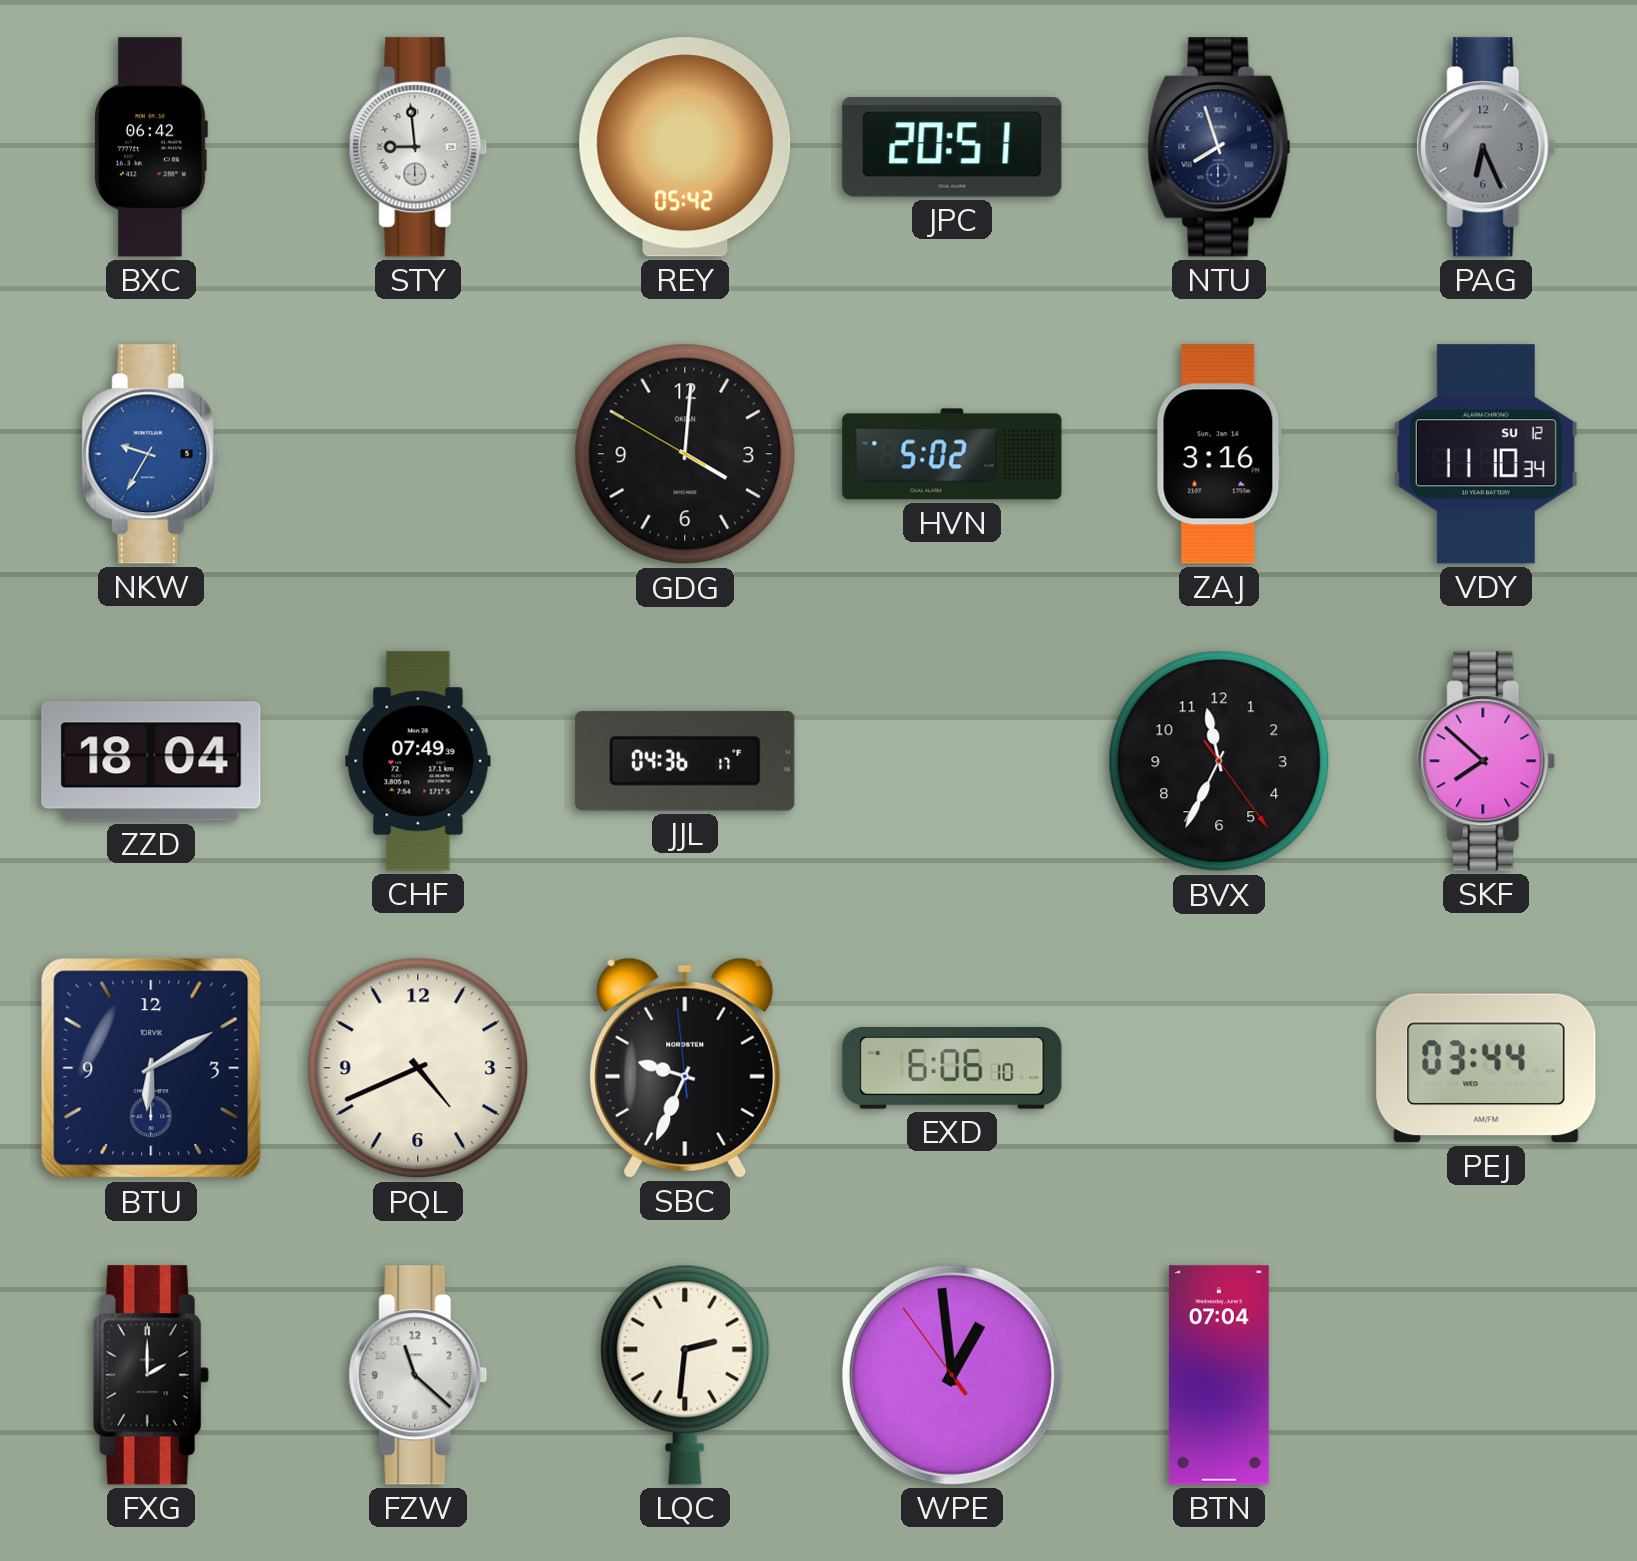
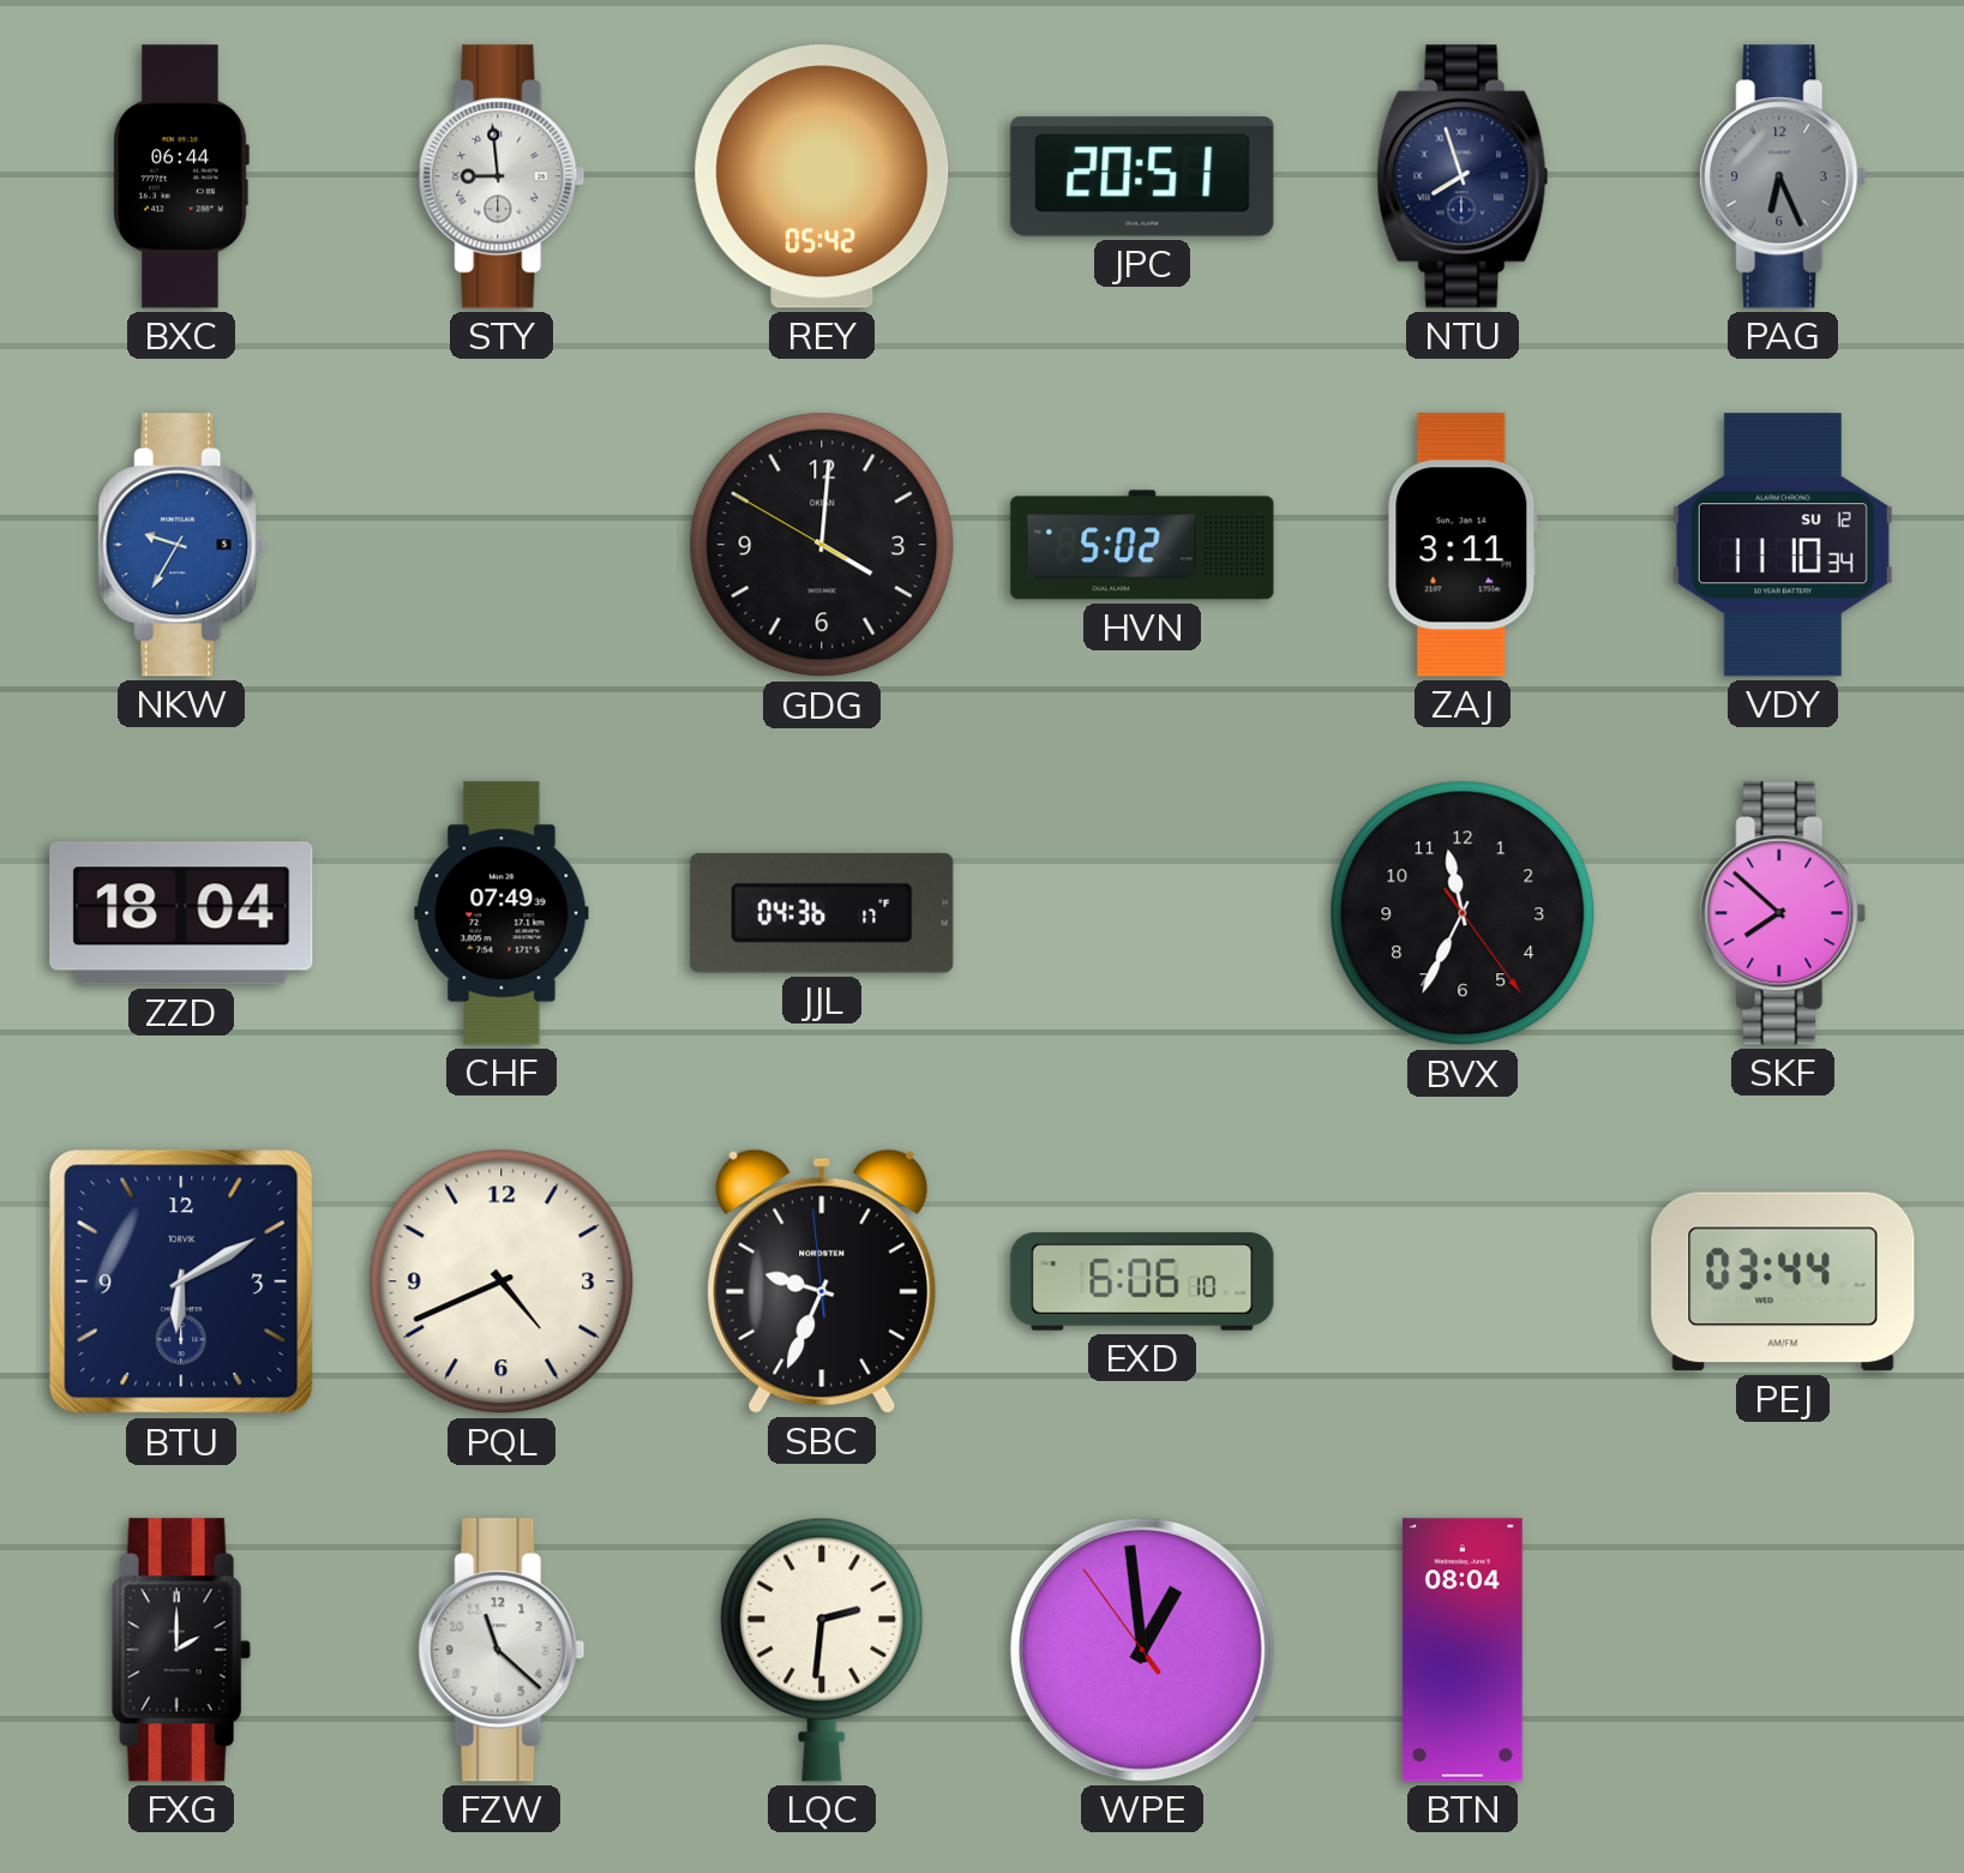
BXC: 06:42 -> 06:44 (181, 176)
ZAJ: 3:16 -> 3:11 (1463, 545)
BTN: 07:04 -> 08:04 (1463, 1650)
